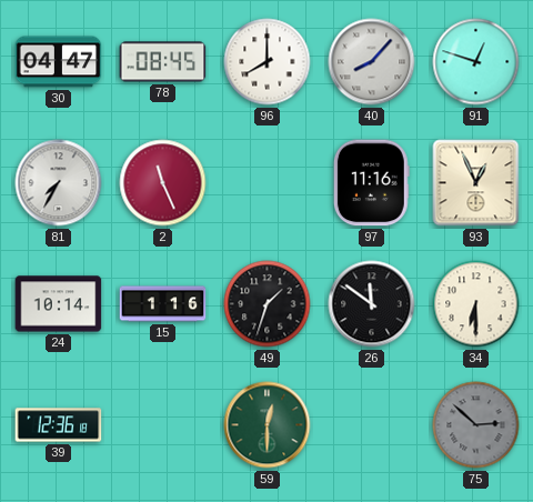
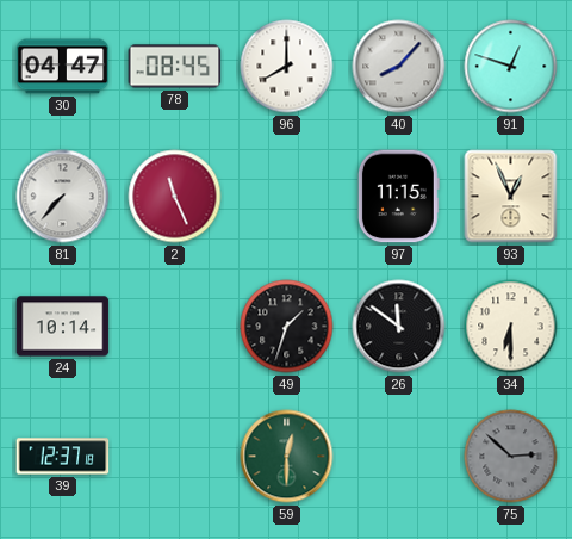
81: 7:35 -> 7:37 (63, 197)
97: 11:16 -> 11:15 (398, 197)
15: 1:16 -> none (163, 304)
39: 12:36 -> 12:37 (63, 457)
